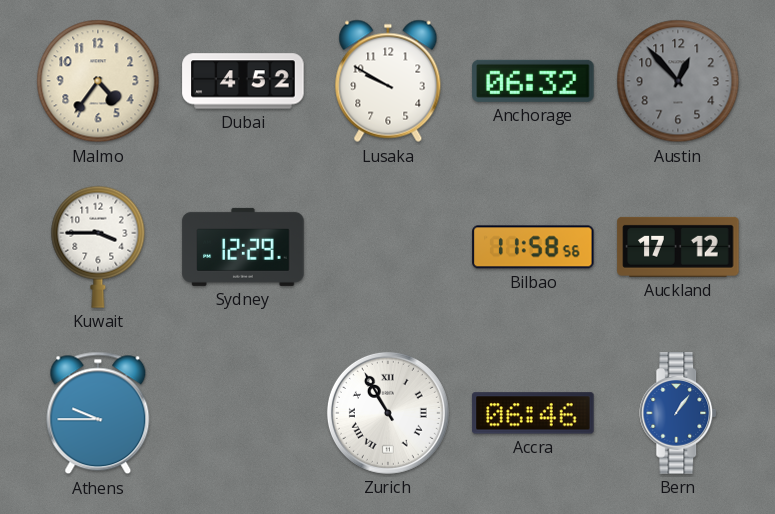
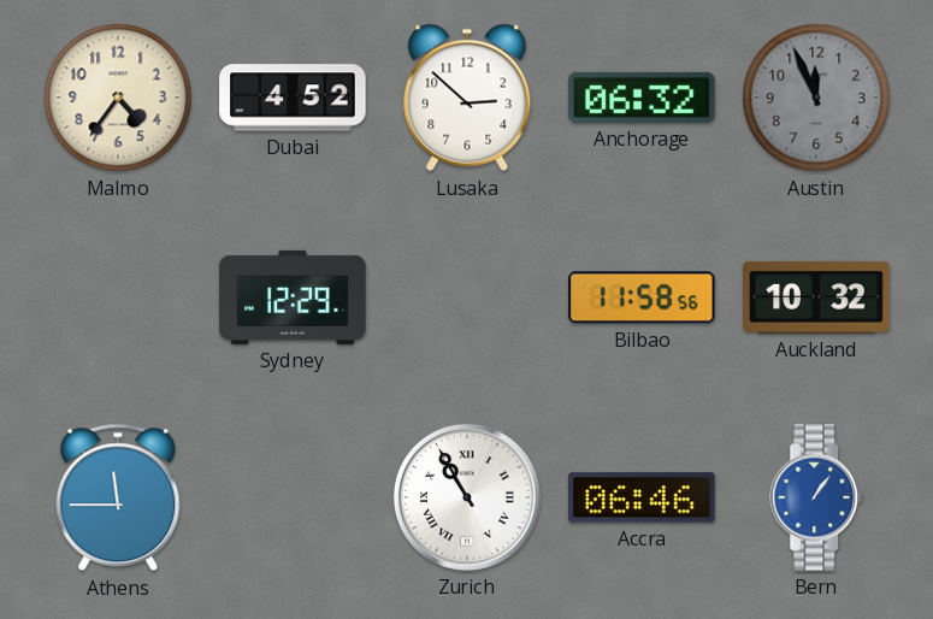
Lusaka: 9:50 -> 2:52 (467, 98)
Austin: 12:53 -> 11:56 (816, 98)
Kuwait: 3:45 -> none (98, 247)
Auckland: 17:12 -> 10:32 (816, 297)
Athens: 9:45 -> 11:45 (118, 497)
